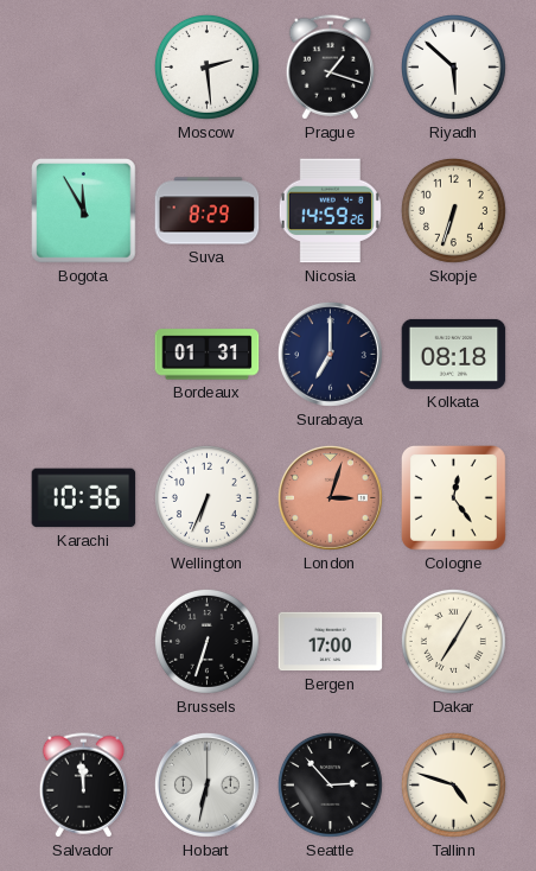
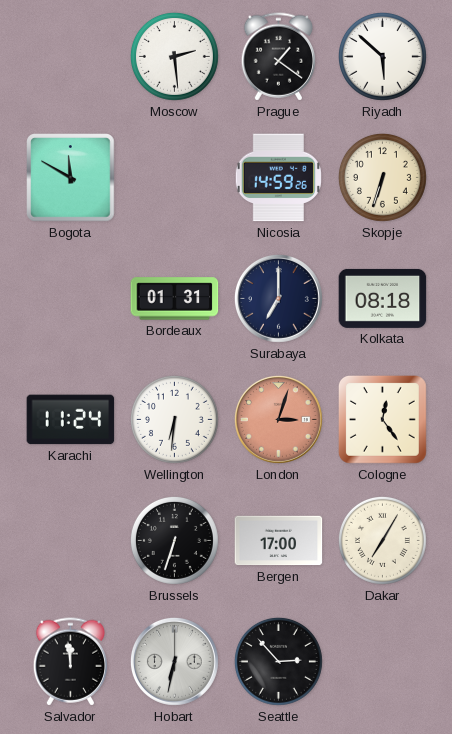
Prague: 1:18 -> 1:21 (279, 57)
Bogota: 11:55 -> 11:50 (71, 178)
Suva: 8:29 -> none (208, 211)
Karachi: 10:36 -> 11:24 (71, 420)
Wellington: 6:34 -> 6:31 (174, 419)
Tallinn: 4:48 -> none (453, 784)
